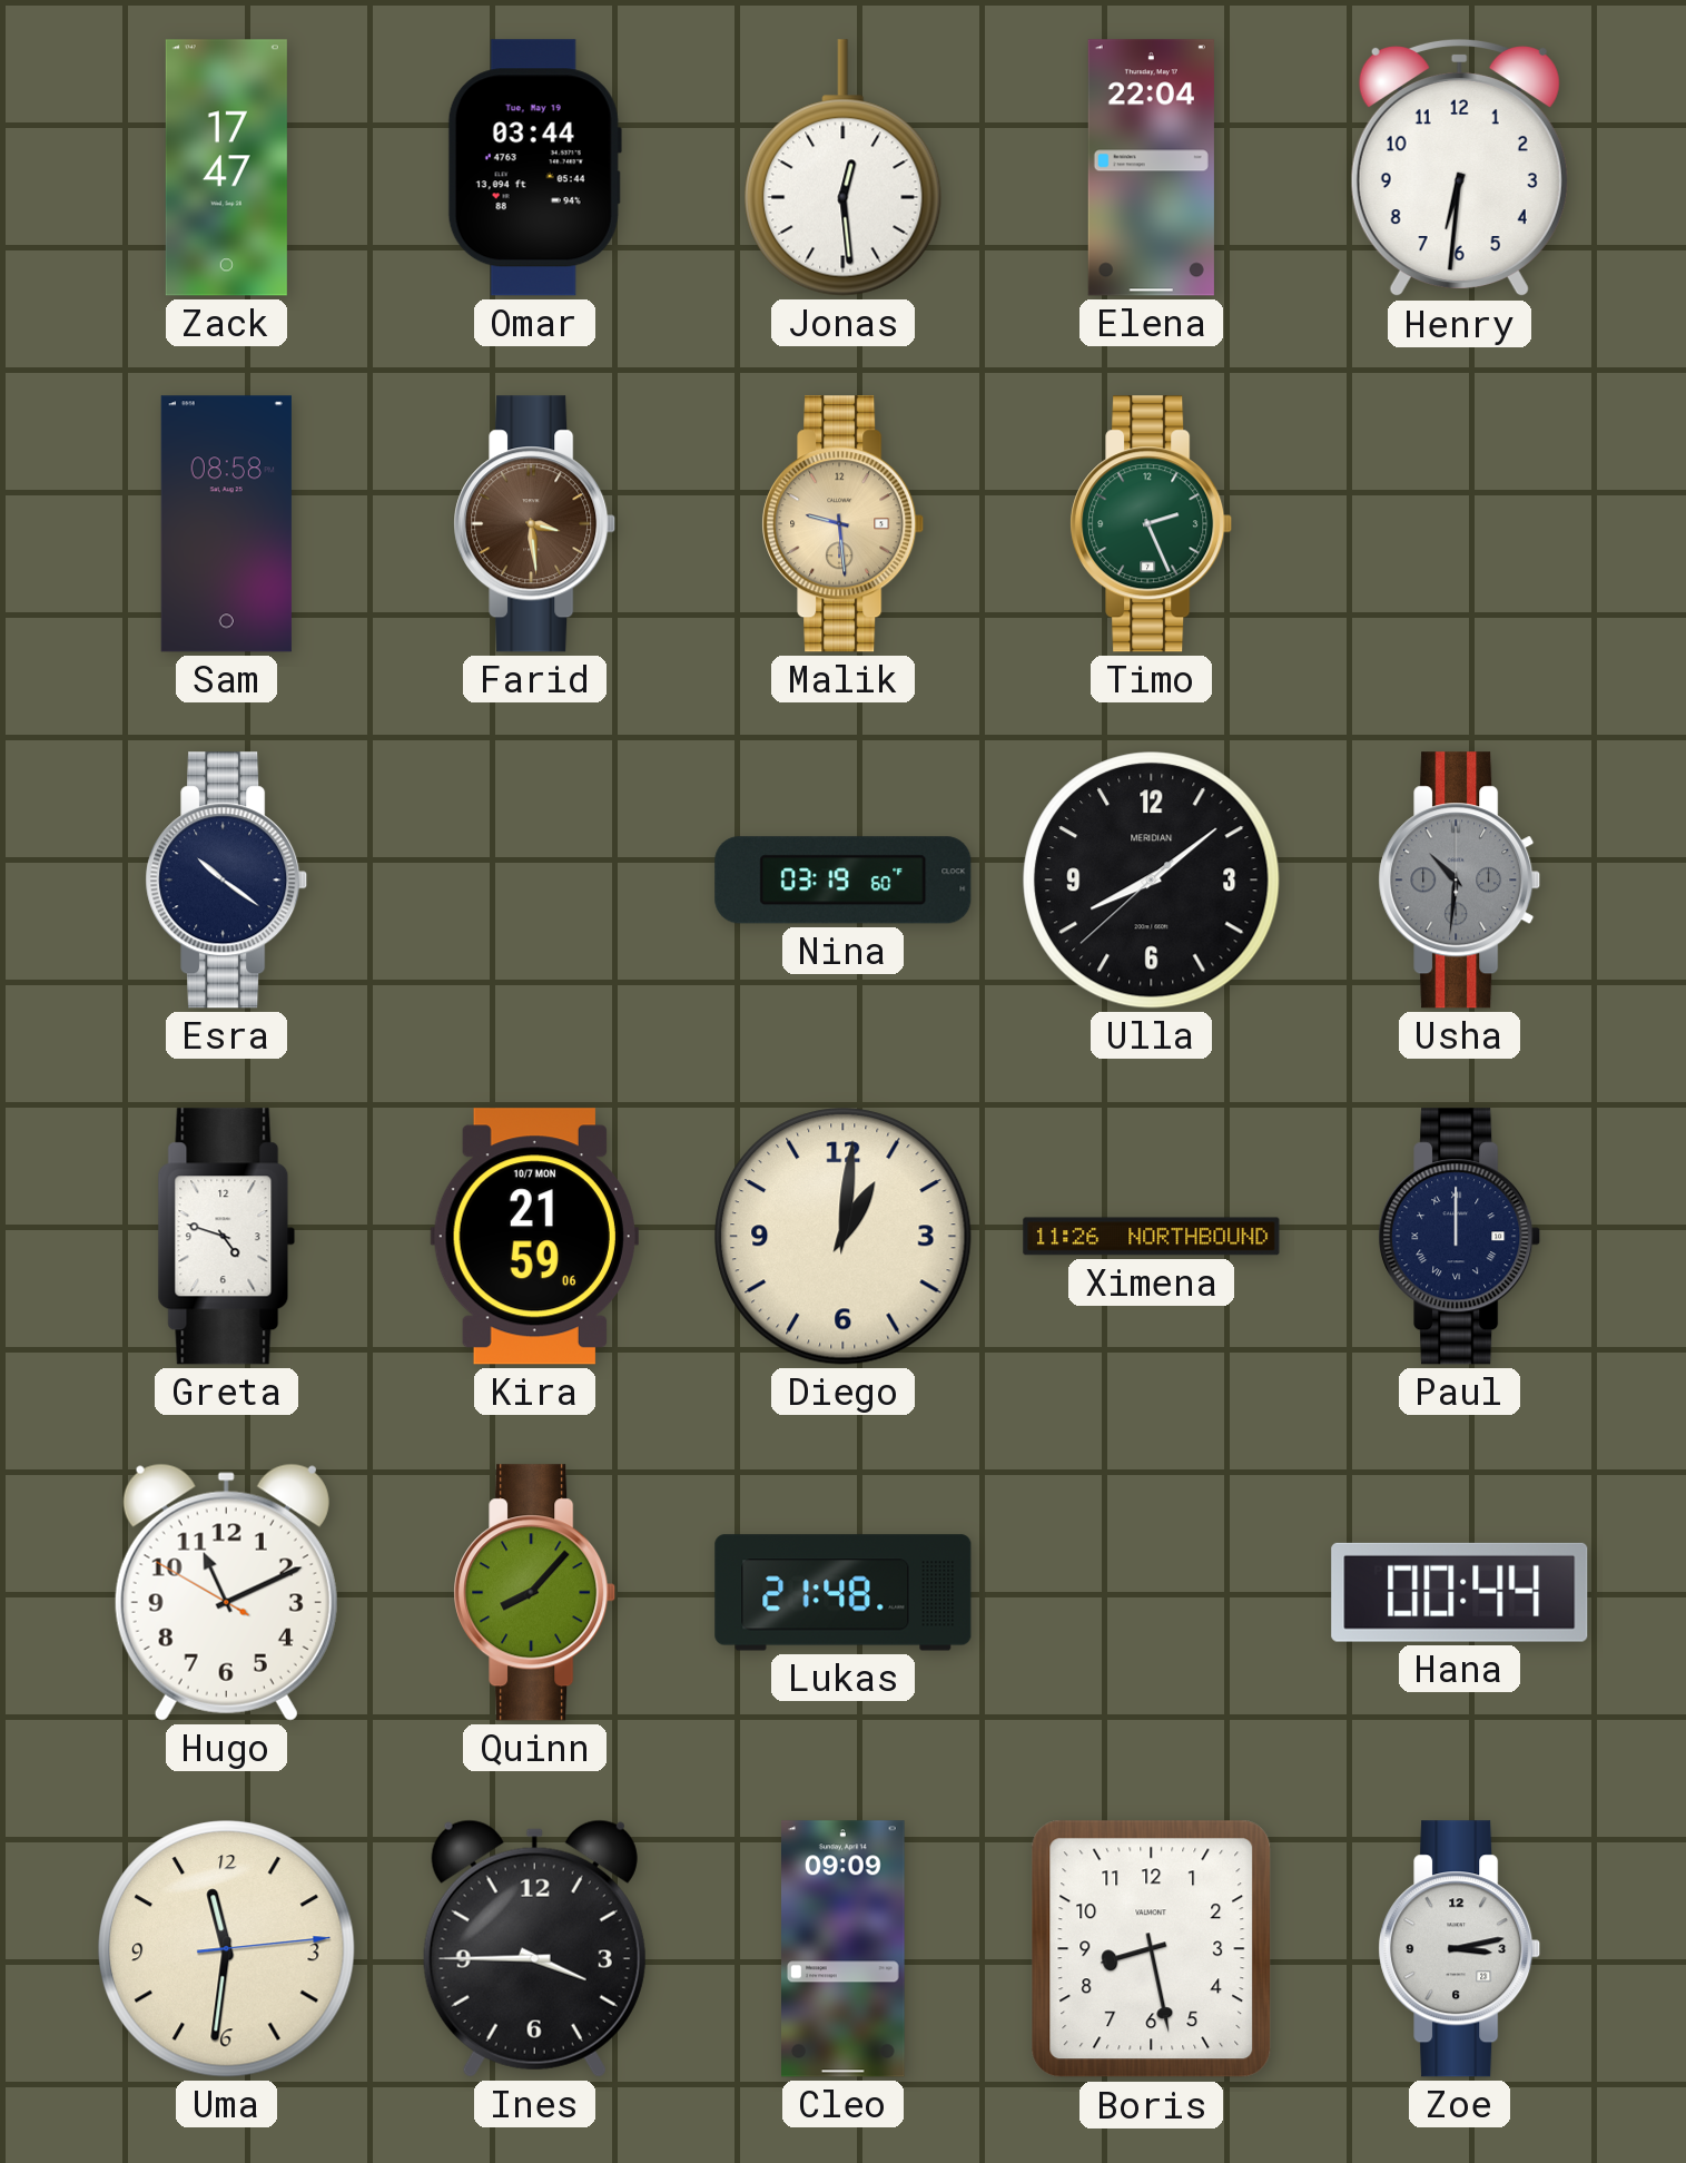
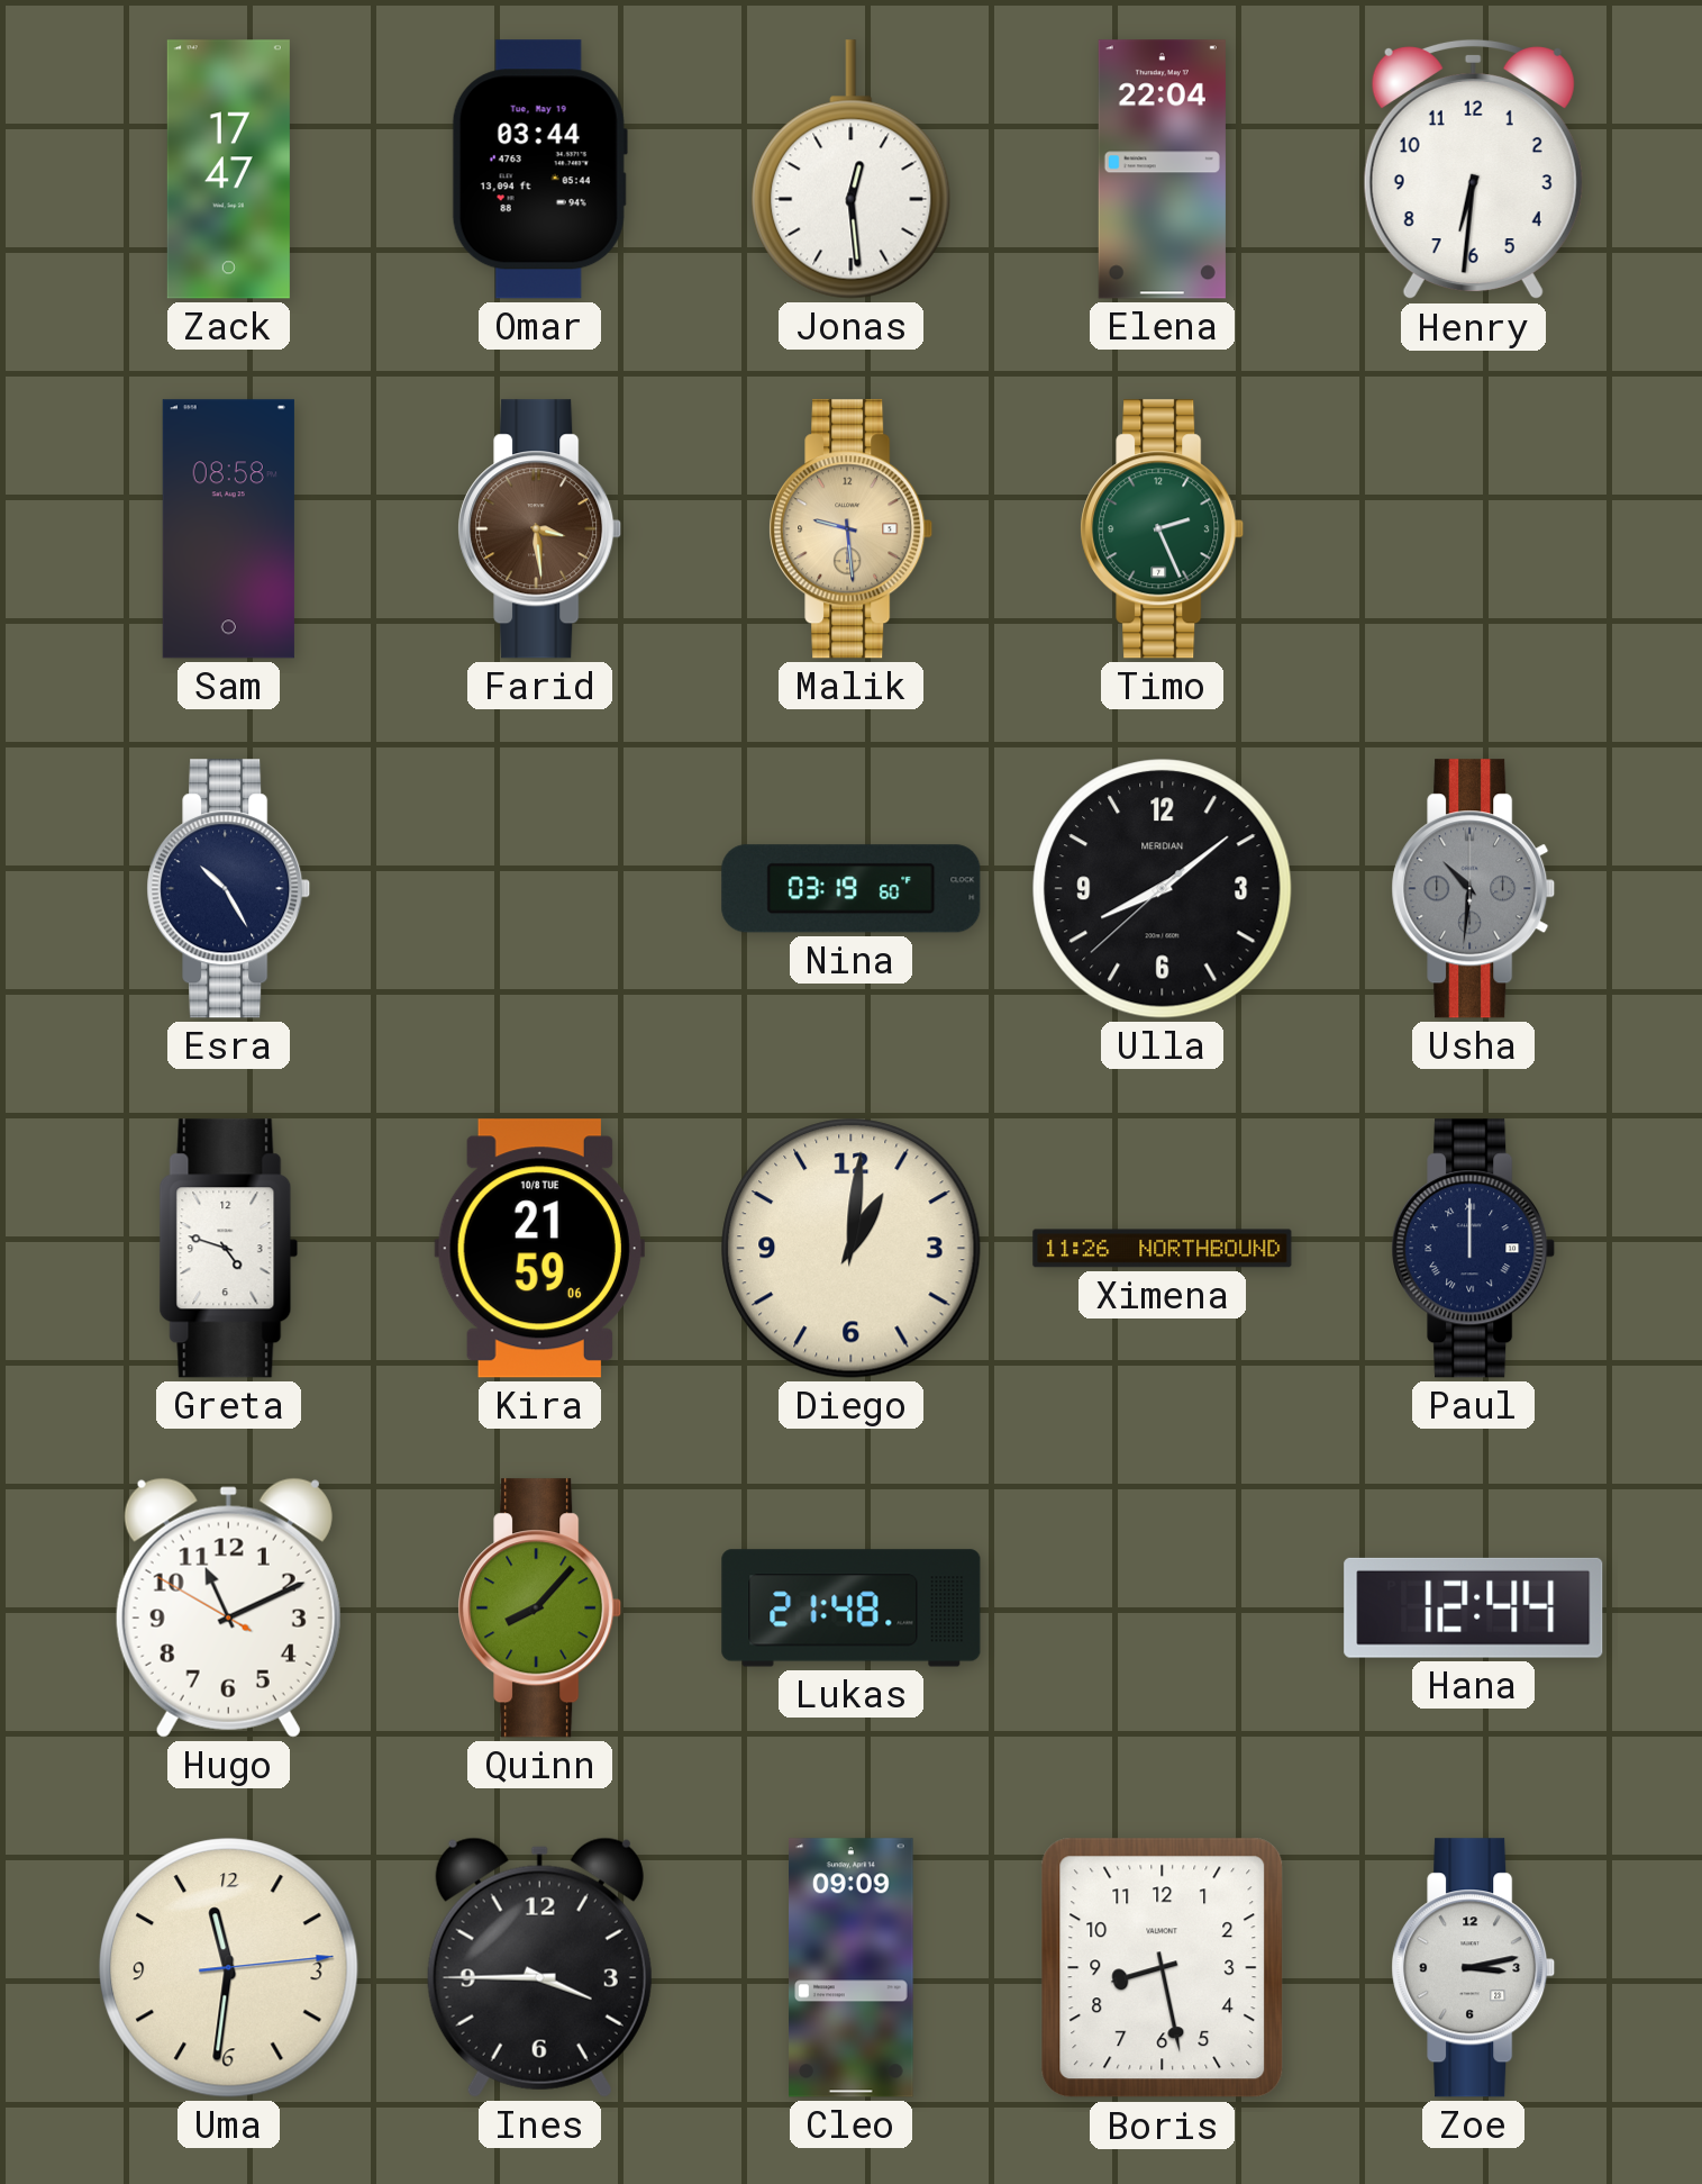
Esra: 10:21 -> 10:25 (229, 889)
Kira date: 10/7 MON -> 10/8 TUE (539, 1249)
Hana: 00:44 -> 12:44 (1474, 1607)
